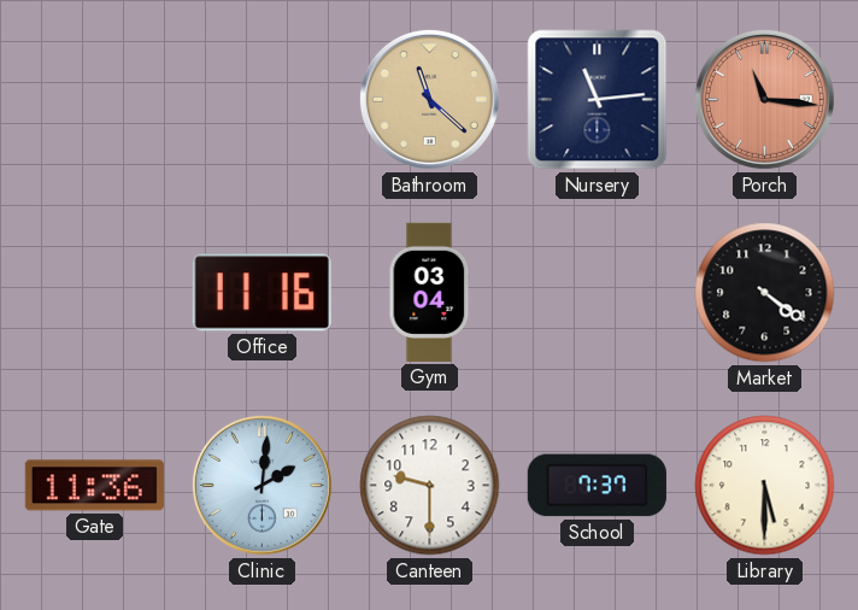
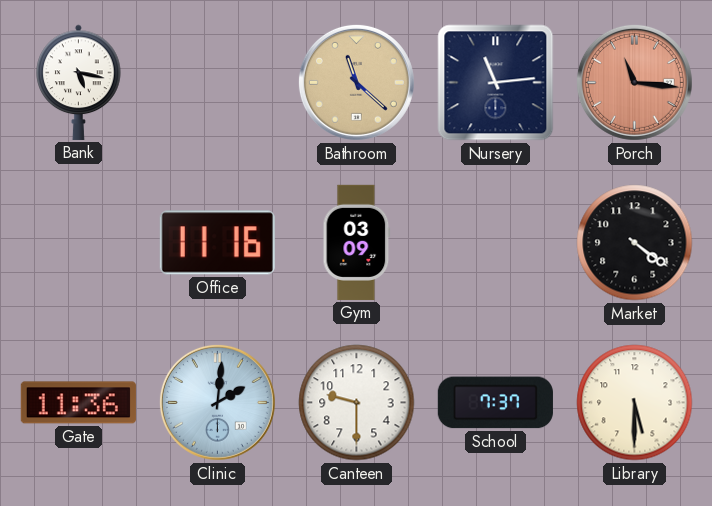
Bank: none -> 5:17 (79, 82)
Gym: 03:04 -> 03:09 (357, 242)
